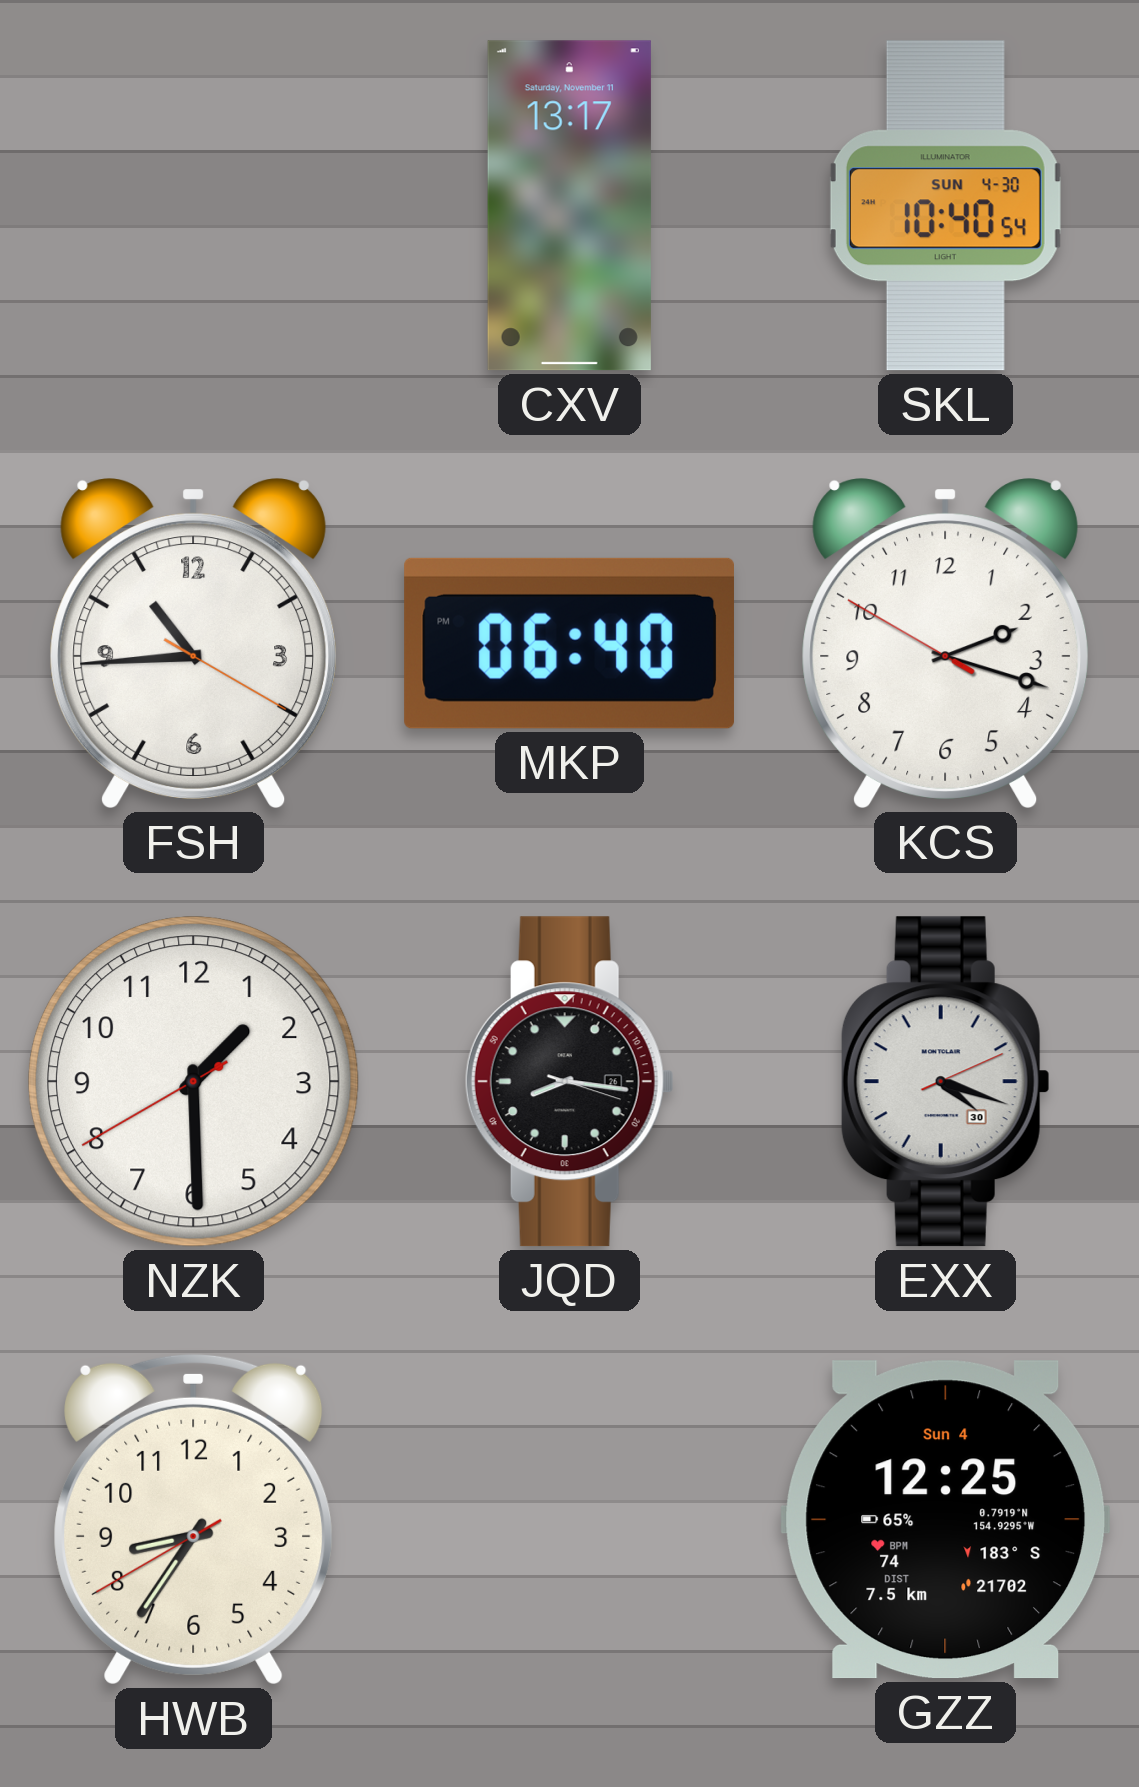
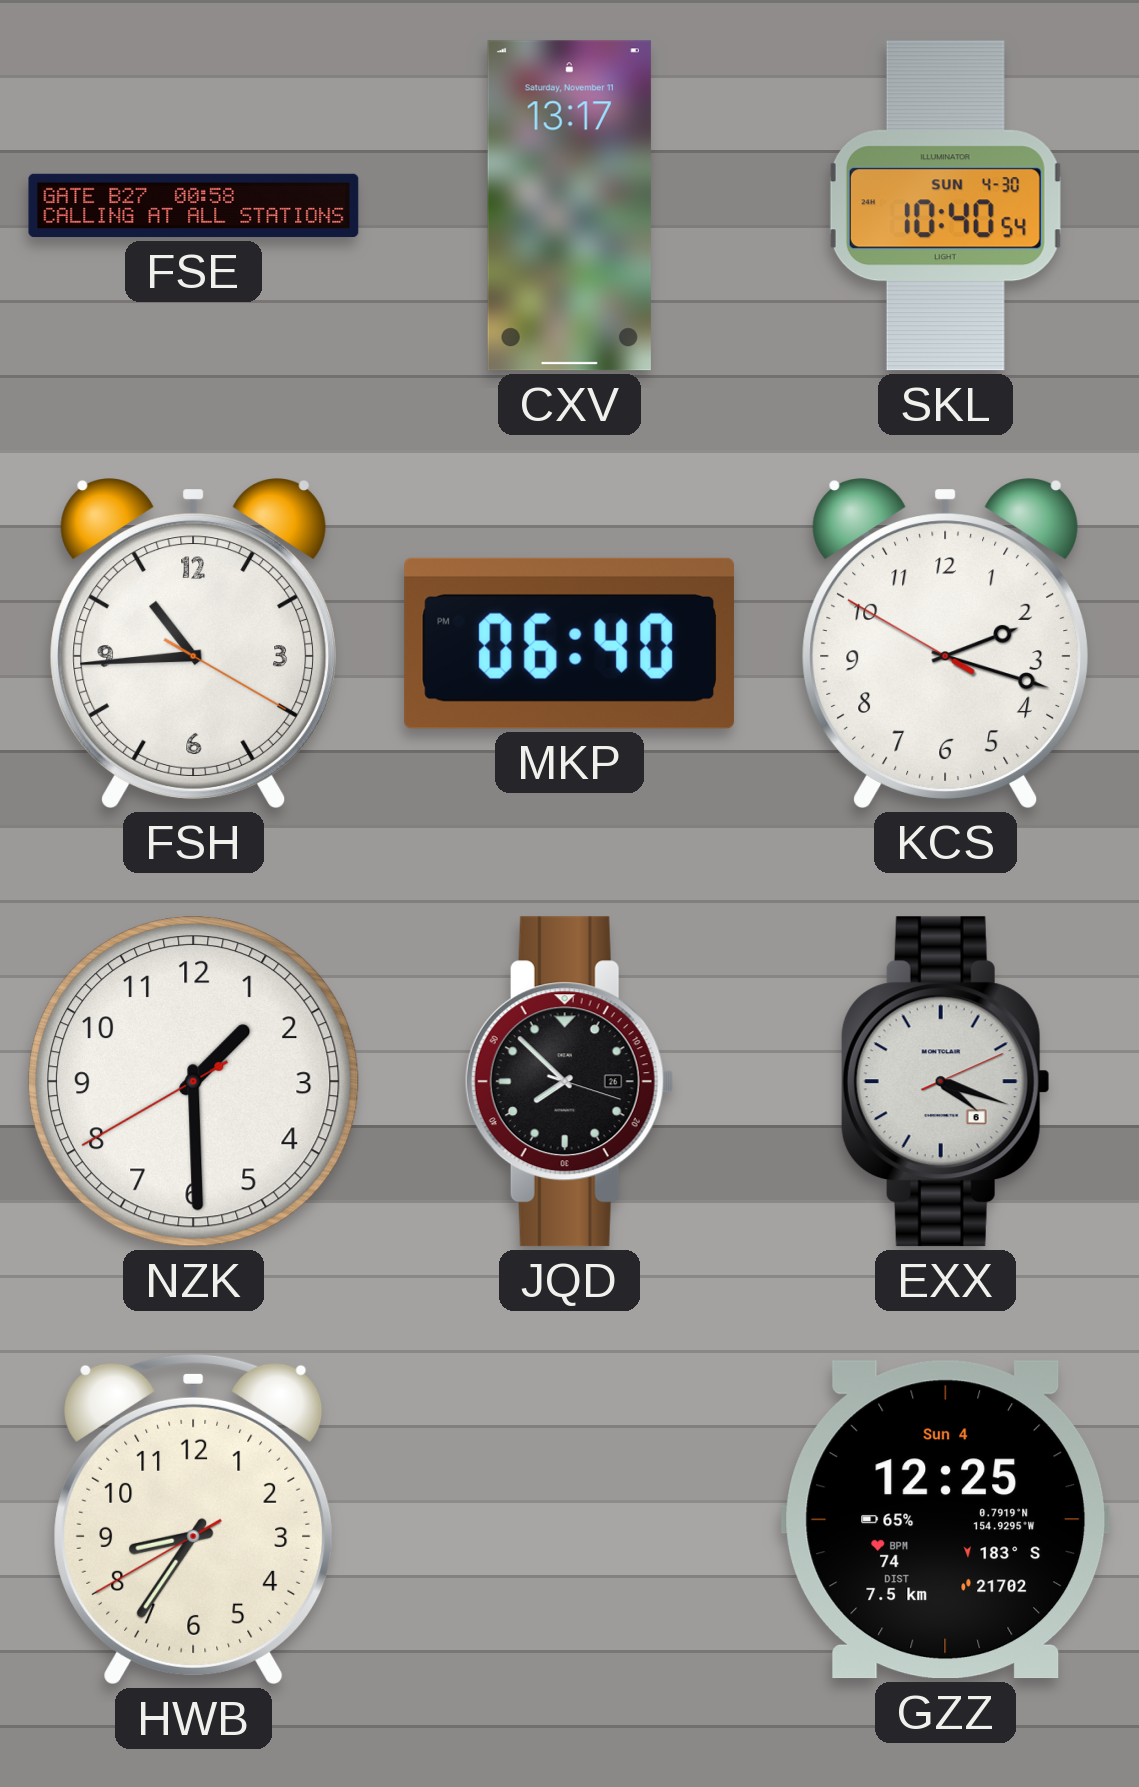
FSE: none -> 00:58 (194, 206)
JQD: 8:16 -> 7:52 (569, 1082)
EXX date: 30 -> 6 (945, 1082)
